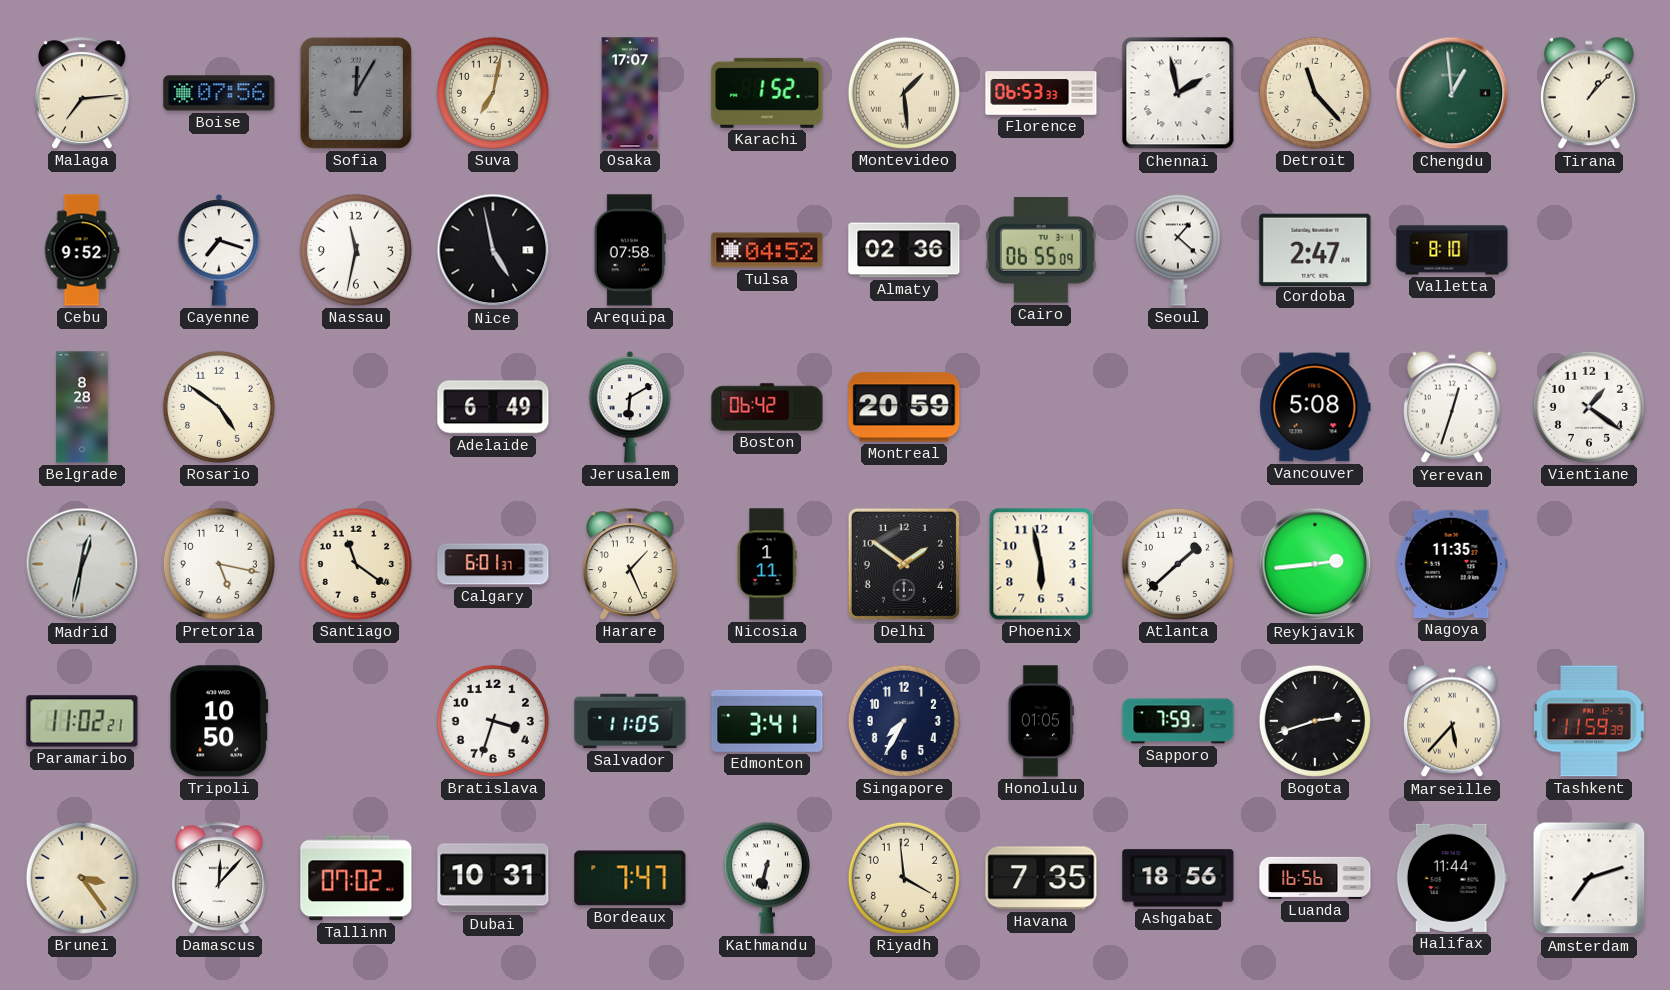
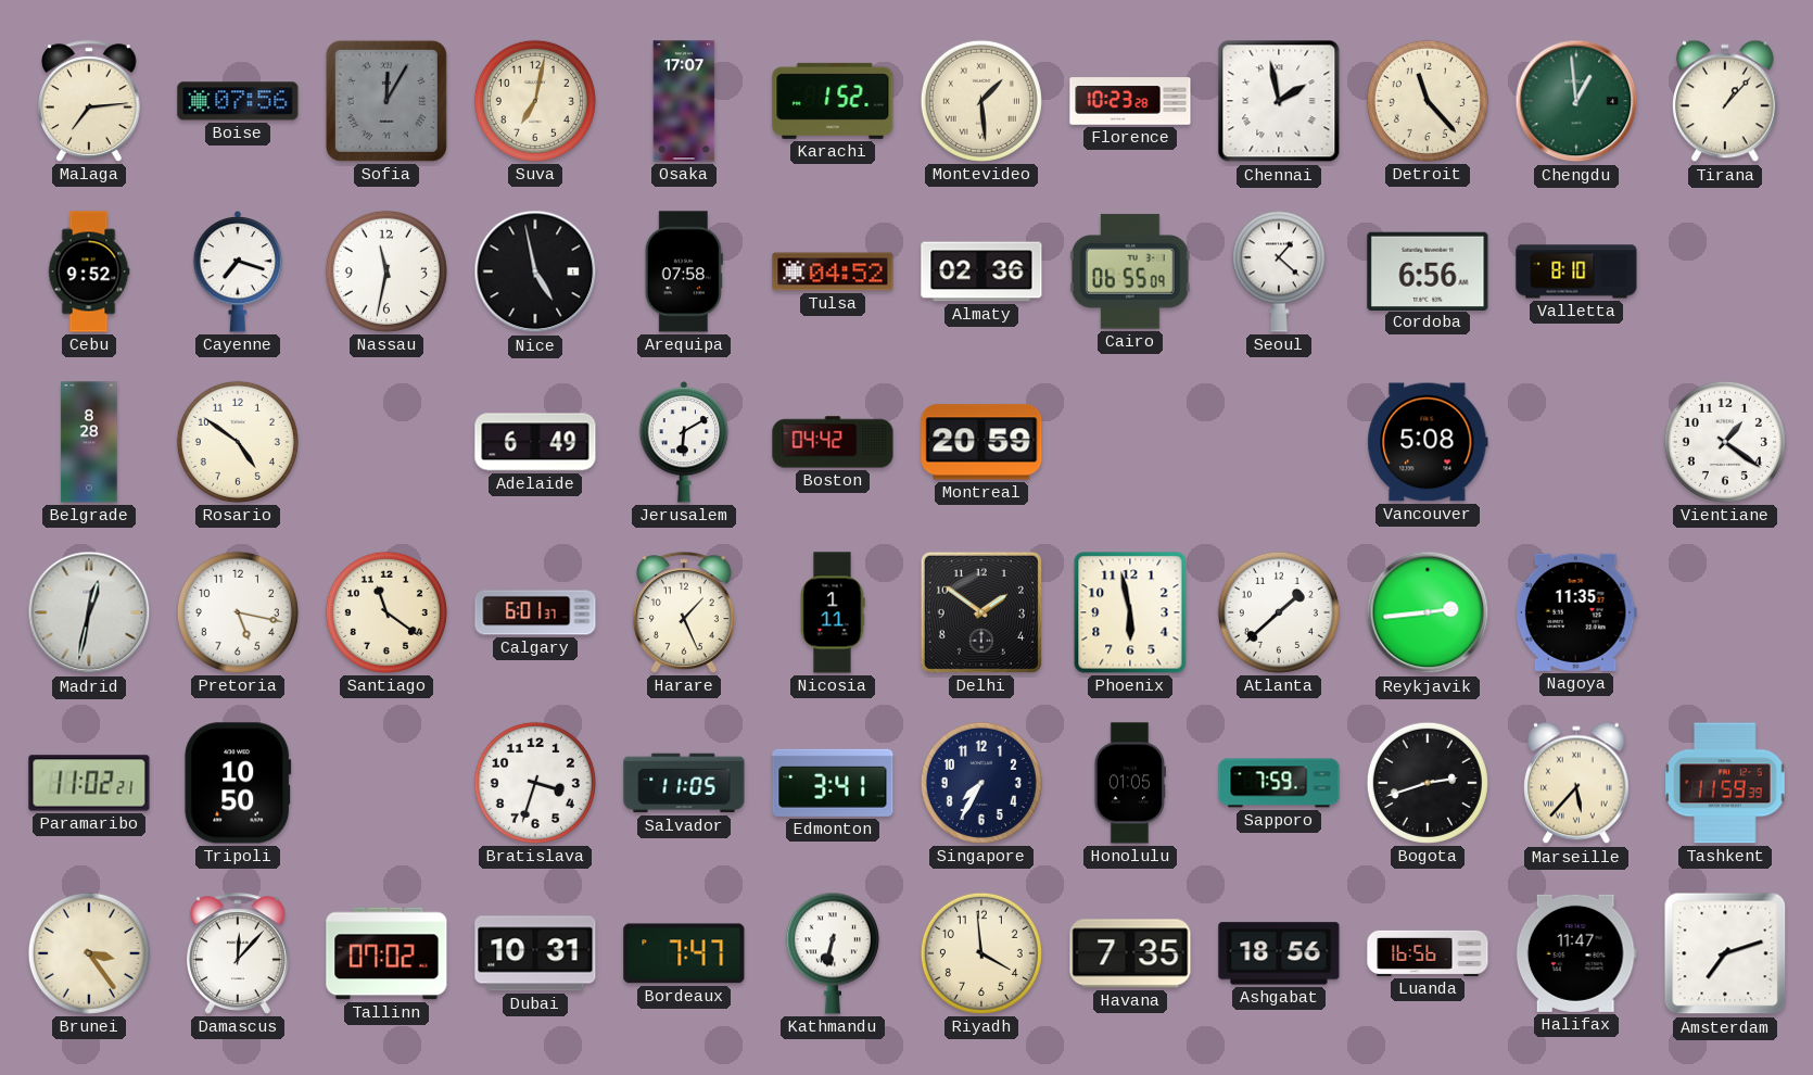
Florence: 06:53 -> 10:23 (1130, 101)
Cordoba: 2:47 -> 6:56 (1428, 270)
Boston: 06:42 -> 04:42 (833, 442)
Yerevan: 12:33 -> none (1453, 407)
Halifax: 11:44 -> 11:47 (1576, 953)
